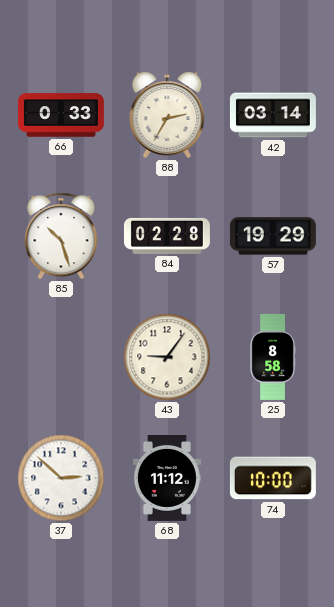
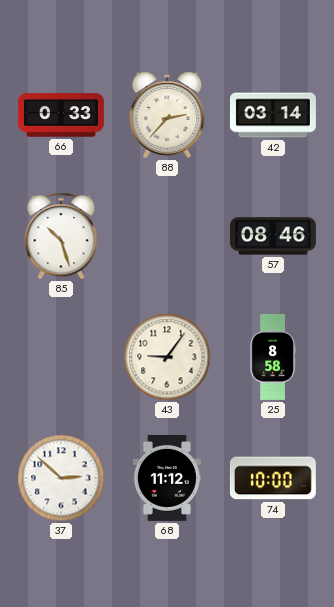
88: 2:35 -> 2:37 (167, 115)
84: 02:28 -> none (167, 236)
57: 19:29 -> 08:46 (273, 236)
